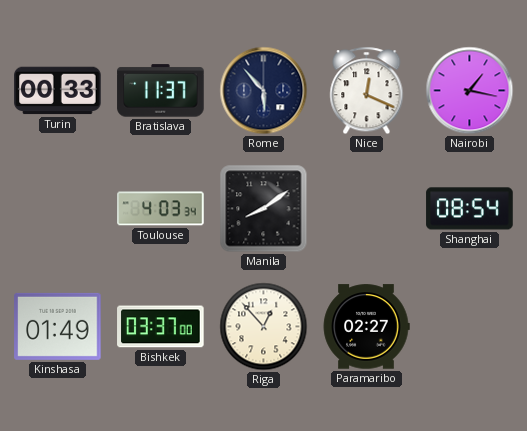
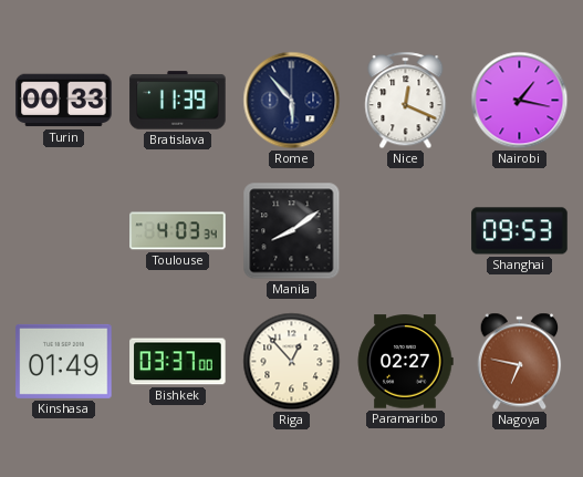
Bratislava: 11:37 -> 11:39 (178, 101)
Shanghai: 08:54 -> 09:53 (520, 231)
Nagoya: none -> 6:47 (520, 362)
